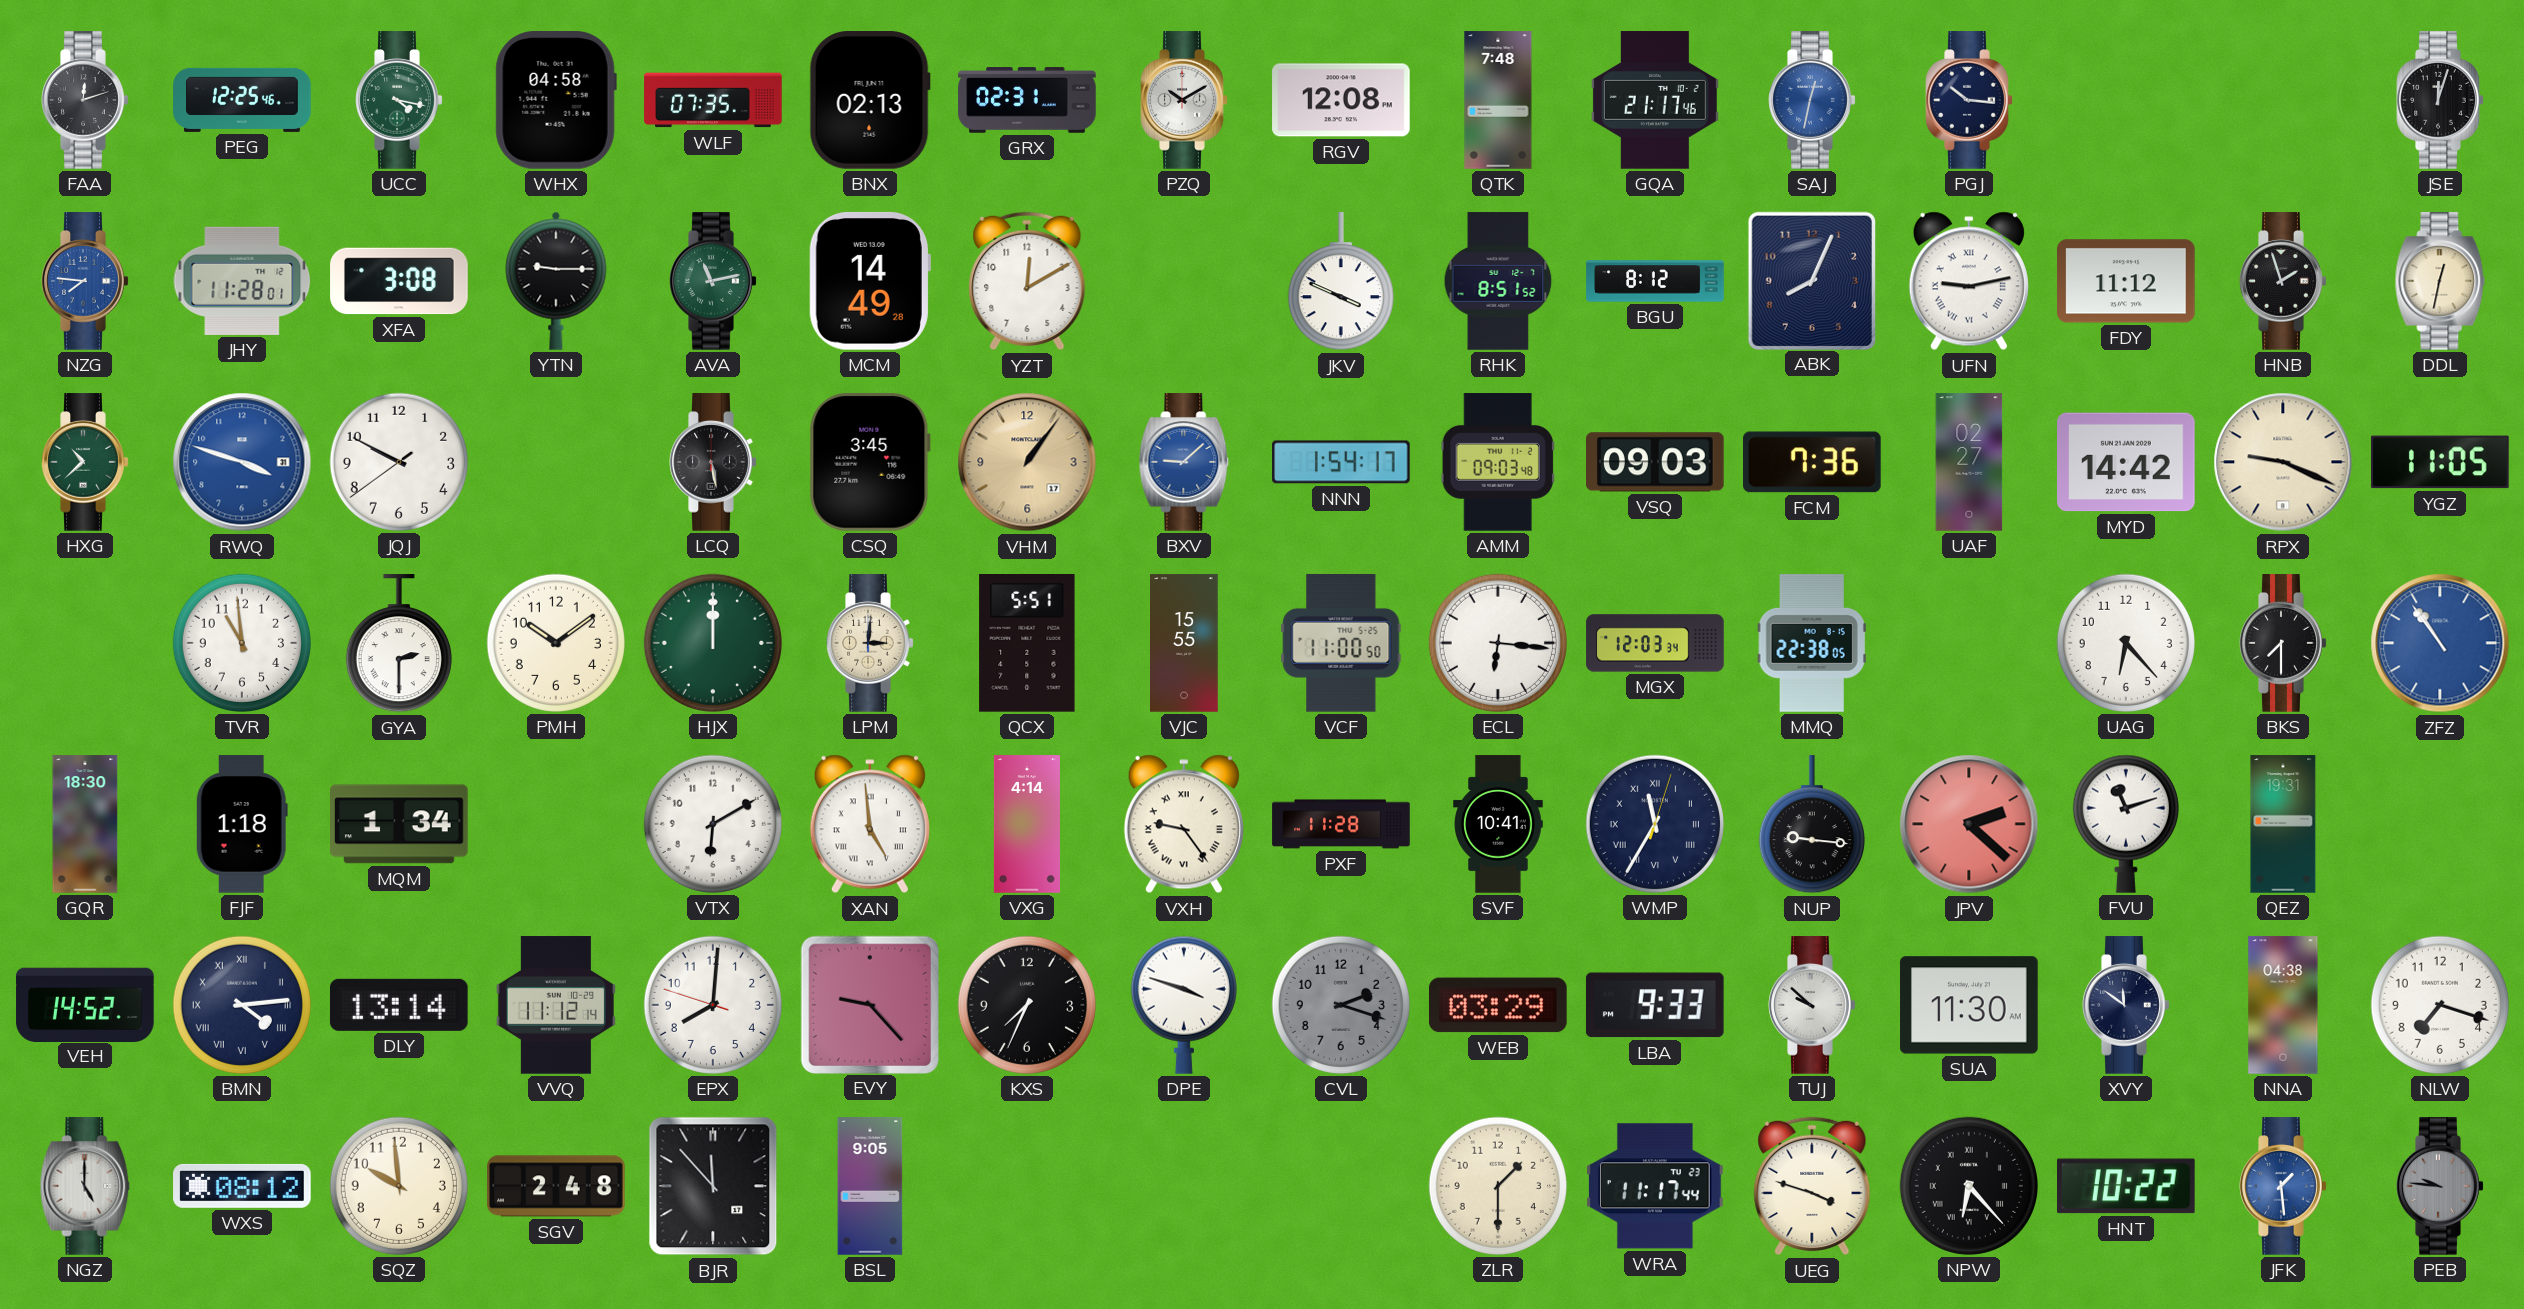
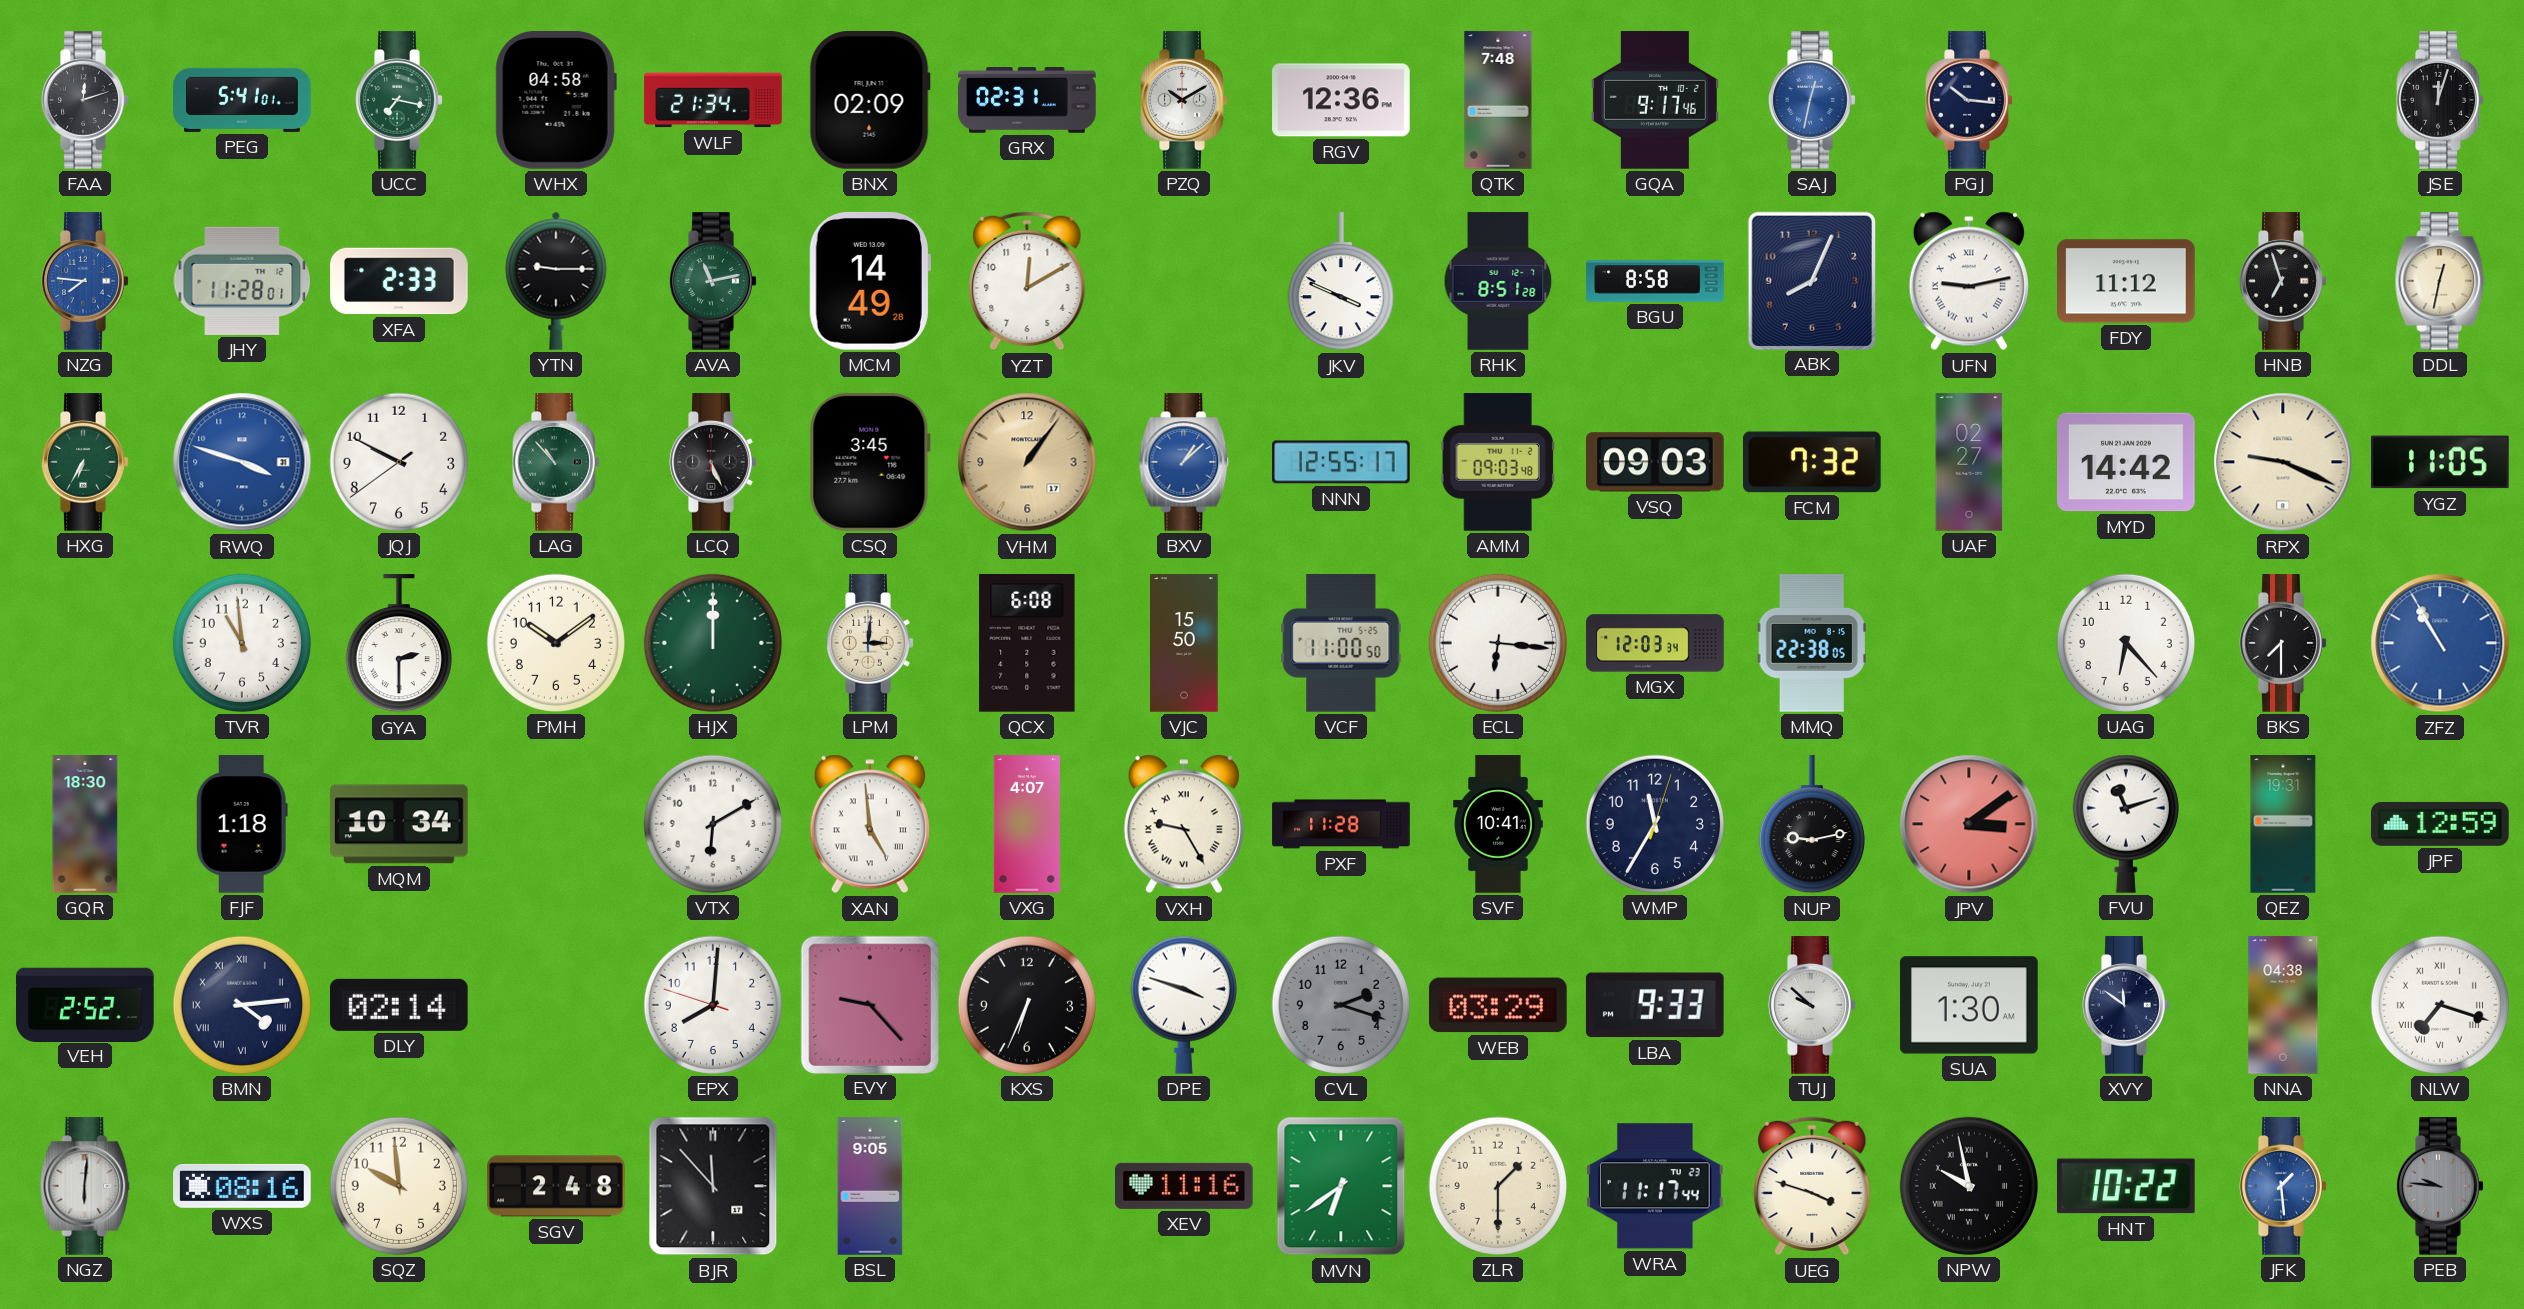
PEG: 12:25 -> 5:41 (242, 100)
UCC: 4:17 -> 7:17 (399, 100)
WLF: 07:35 -> 21:34 (713, 100)
BNX: 02:13 -> 02:09 (870, 101)
RGV: 12:08 -> 12:36 (1341, 100)
GQA: 21:17 -> 9:17 (1655, 100)
XFA: 3:08 -> 2:33 (399, 281)
RHK: 8:51:52 -> 8:51:28 (1498, 281)
BGU: 8:12 -> 8:58 (1655, 281)
HNB: 1:57 -> 6:57 (2283, 281)
HXG: 10:38 -> 6:35 (85, 462)
LAG: none -> 10:53 (556, 462)
LCQ: 5:28 -> 5:26 (713, 462)
BXV: 9:08 -> 1:08 (1184, 462)
NNN: 1:54 -> 12:55 (1341, 462)
FCM: 7:36 -> 7:32 (1813, 462)
QCX: 5:51 -> 6:08 (1027, 644)
VJC: 15:55 -> 15:50 (1184, 643)
ZFZ: 10:54 -> 10:55 (2440, 643)
MQM: 1:34 -> 10:34 (399, 824)
VXG: 4:14 -> 4:07 (1027, 824)
VXH: 9:24 -> 9:25 (1184, 824)
WMP numerals: Roman -> Arabic (1655, 824)
NUP: 9:16 -> 9:13 (1812, 825)
JPV: 2:22 -> 3:09 (1969, 824)
JPF: none -> 12:59 (2440, 824)
VEH: 14:52 -> 2:52 (85, 1004)
DLY: 13:14 -> 02:14 (399, 1005)
VVQ: 11:12 -> none (556, 1005)
KXS: 7:34 -> 6:34 (1027, 1005)
SUA: 11:30 -> 1:30 (1969, 1005)
NLW numerals: Arabic -> Roman (2440, 1005)
NGZ: 5:00 -> 6:01 (85, 1186)
WXS: 08:12 -> 08:16 (242, 1186)
XEV: none -> 11:16 (1185, 1186)
MVN: none -> 6:39 (1341, 1186)
NPW: 6:23 -> 9:58 (1969, 1186)
